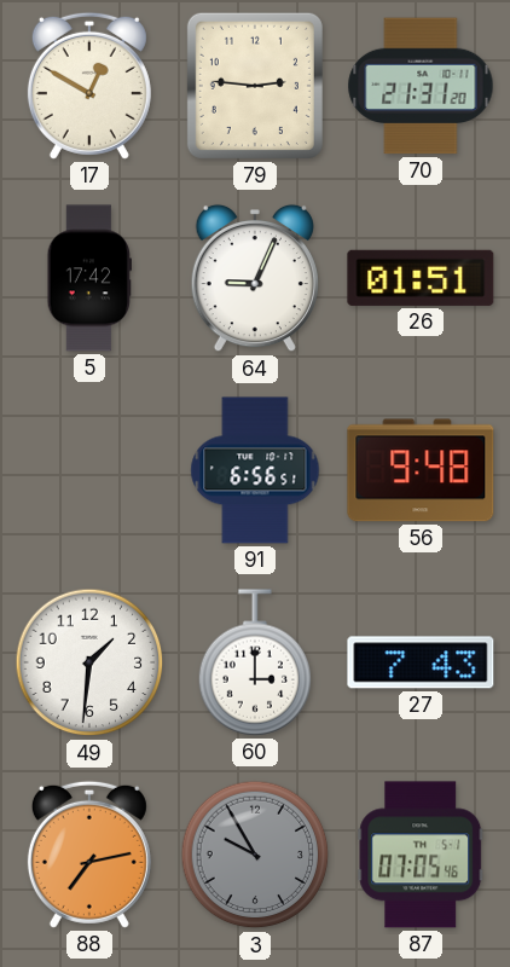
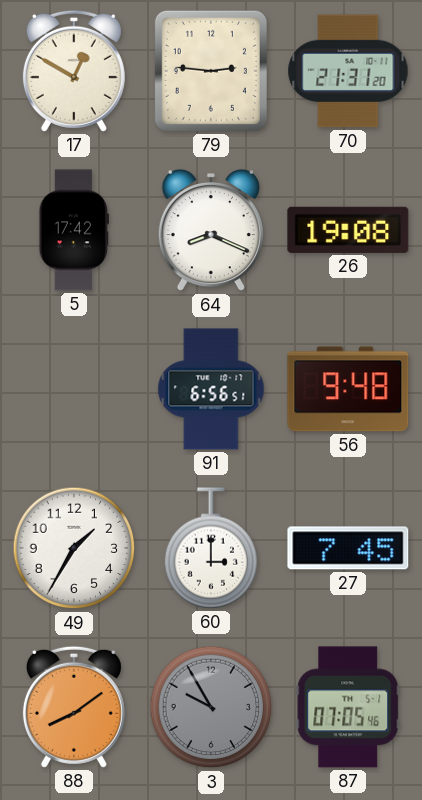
64: 9:04 -> 8:19 (211, 230)
26: 01:51 -> 19:08 (348, 230)
49: 1:31 -> 1:35 (74, 548)
27: 7:43 -> 7:45 (348, 548)
88: 7:13 -> 8:09 (74, 707)
